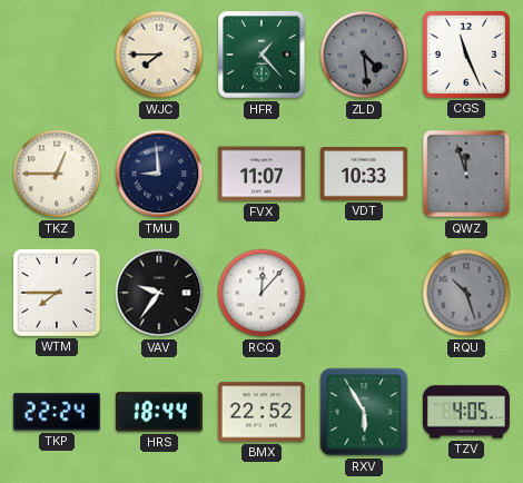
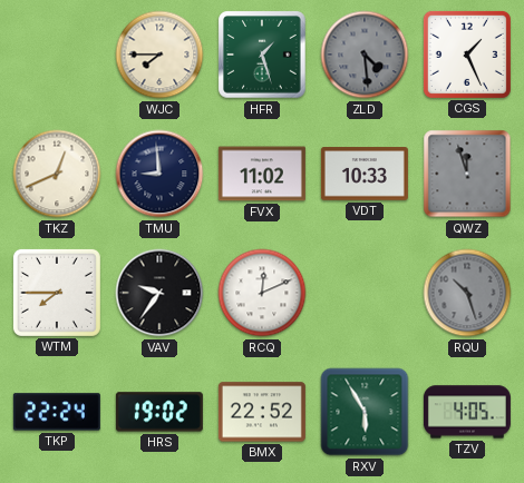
HFR: 1:23 -> 1:27 (262, 55)
CGS: 11:26 -> 1:26 (467, 55)
TKZ: 12:45 -> 12:41 (57, 174)
FVX: 11:07 -> 11:02 (262, 174)
RCQ: 12:07 -> 12:11 (262, 293)
HRS: 18:44 -> 19:02 (159, 412)
